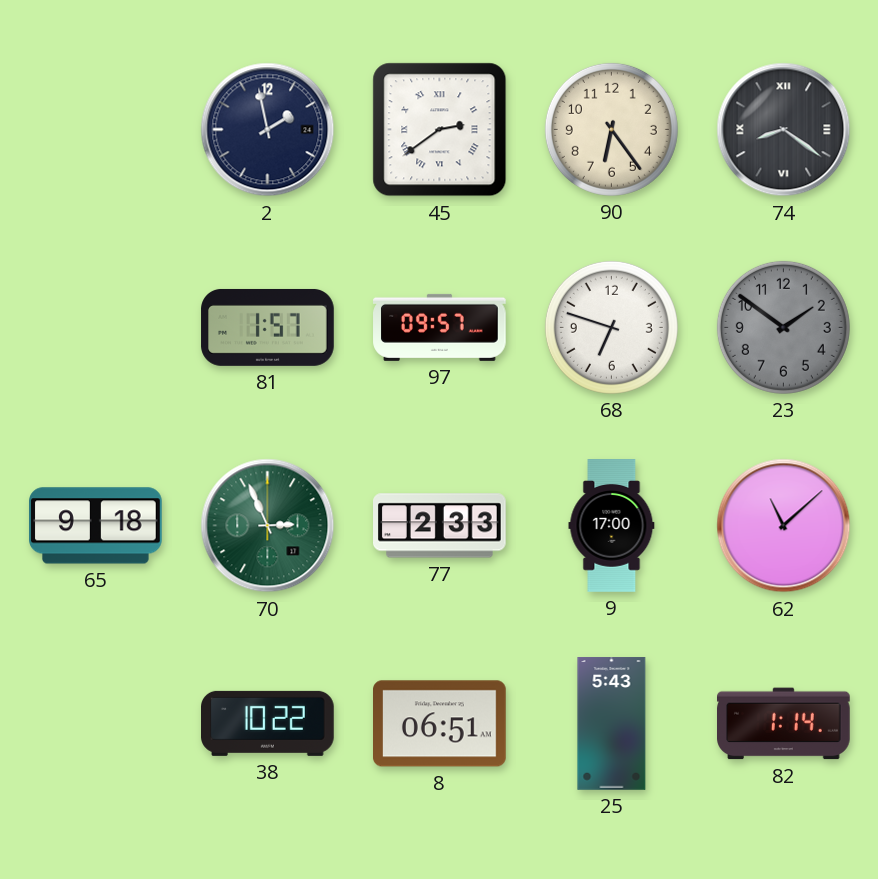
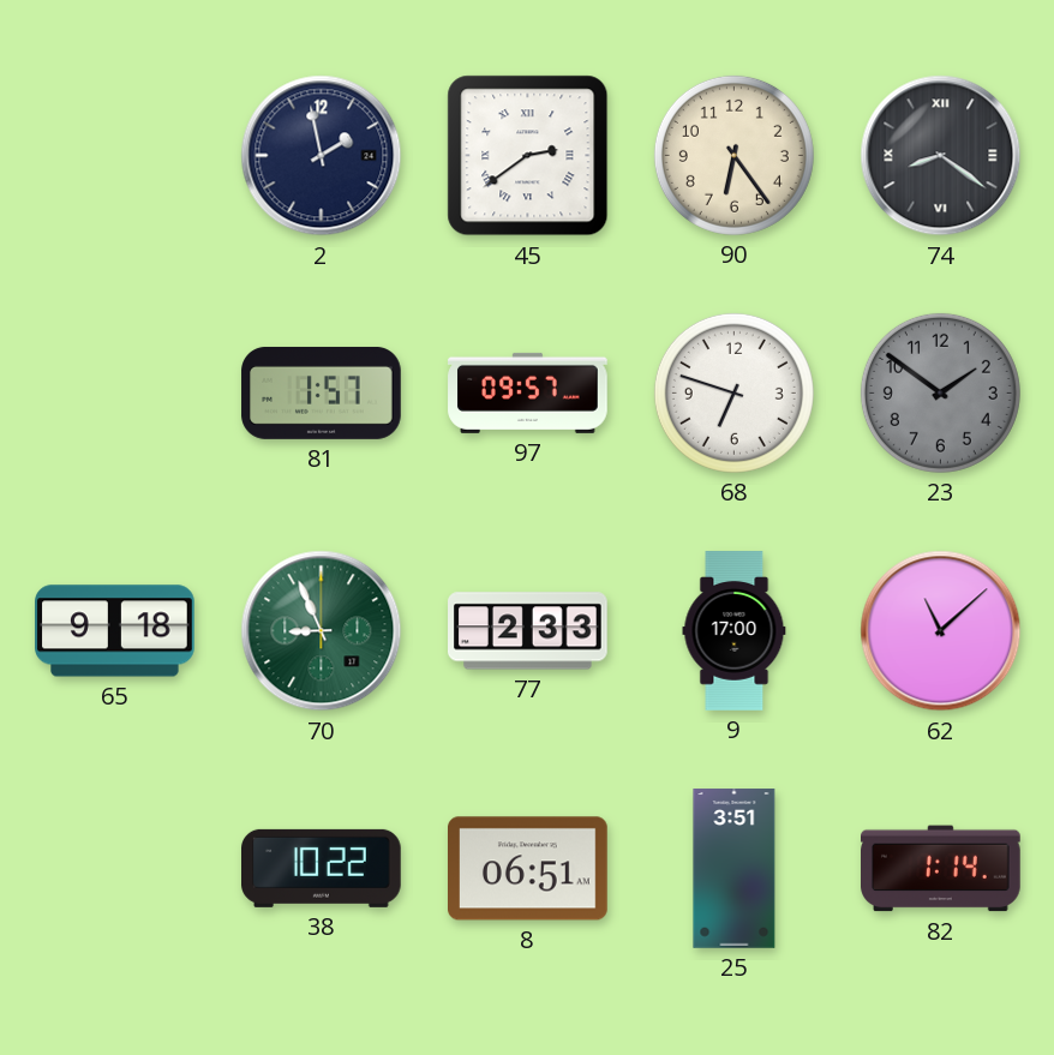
70: 2:56 -> 8:56 (322, 631)
25: 5:43 -> 3:51 (735, 869)
